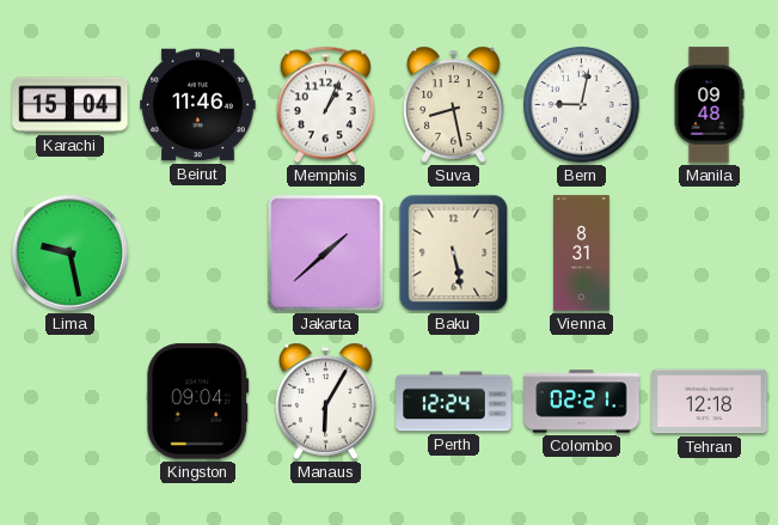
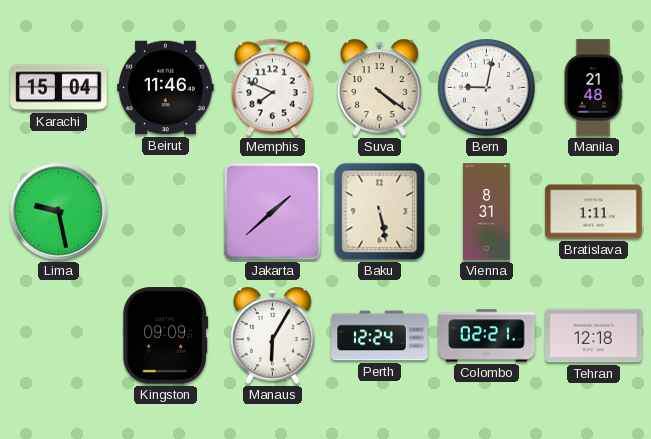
Memphis: 1:04 -> 7:49 (272, 88)
Suva: 8:28 -> 4:21 (380, 87)
Manila: 09:48 -> 21:48 (593, 88)
Bratislava: none -> 1:11 (594, 212)
Kingston: 09:04 -> 09:09 (166, 336)
